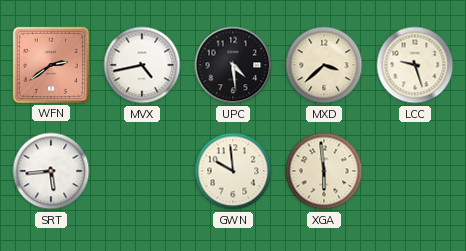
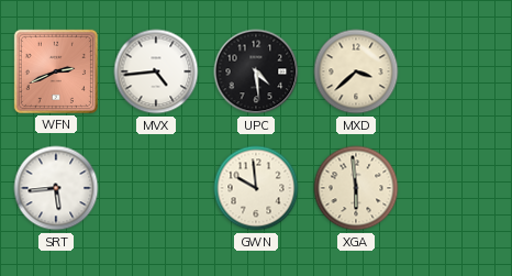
WFN: 2:39 -> 2:41 (56, 71)
MVX: 4:43 -> 4:44 (156, 71)
LCC: 9:27 -> none (415, 65)
